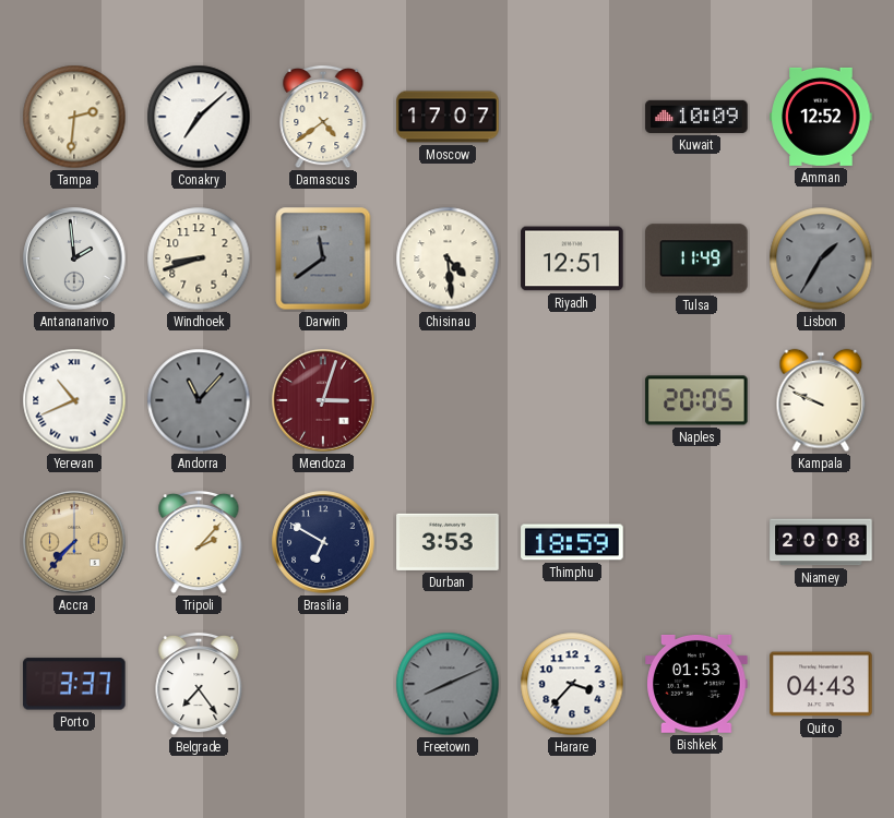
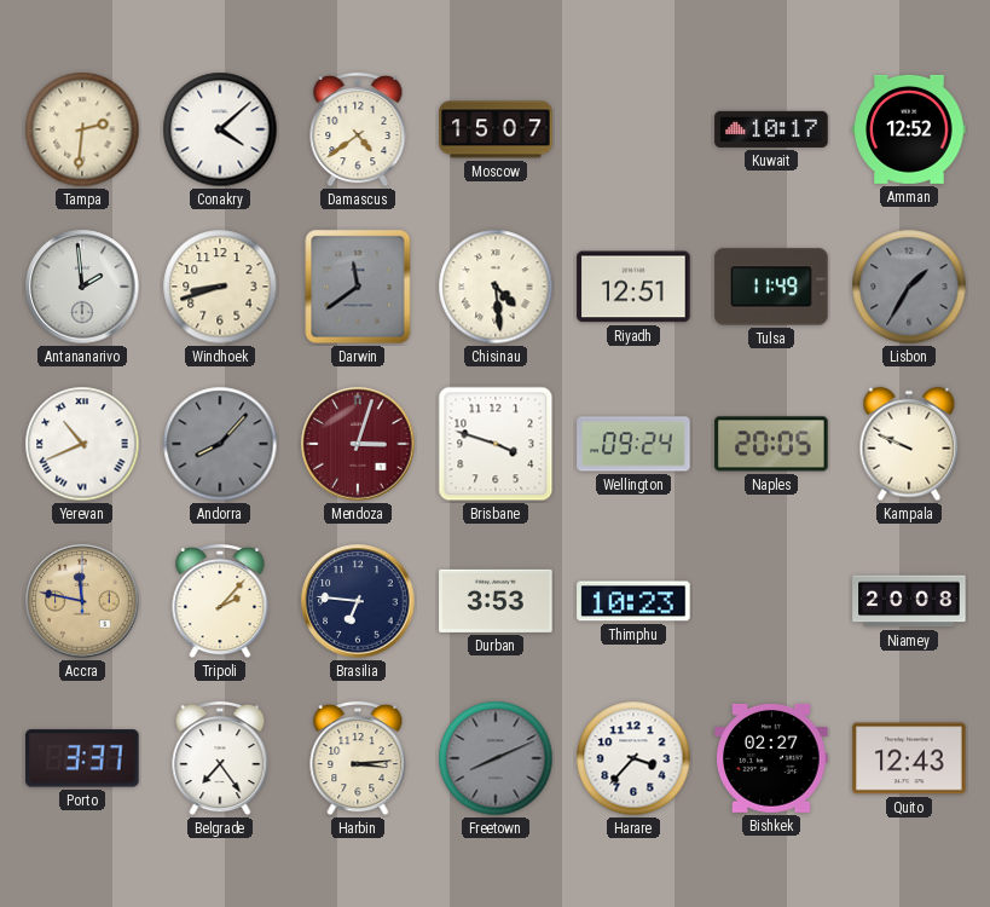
Conakry: 7:08 -> 4:08 (220, 129)
Moscow: 17:07 -> 15:07 (496, 129)
Kuwait: 10:09 -> 10:17 (771, 129)
Andorra: 11:07 -> 8:07 (220, 444)
Brisbane: none -> 3:48 (496, 444)
Wellington: none -> 09:24 (633, 444)
Accra: 7:37 -> 11:47 (82, 601)
Brasilia: 6:50 -> 6:46 (358, 601)
Thimphu: 18:59 -> 10:23 (633, 601)
Harbin: none -> 3:14 (358, 758)
Bishkek: 01:53 -> 02:27 (771, 758)
Quito: 04:43 -> 12:43 (909, 758)
